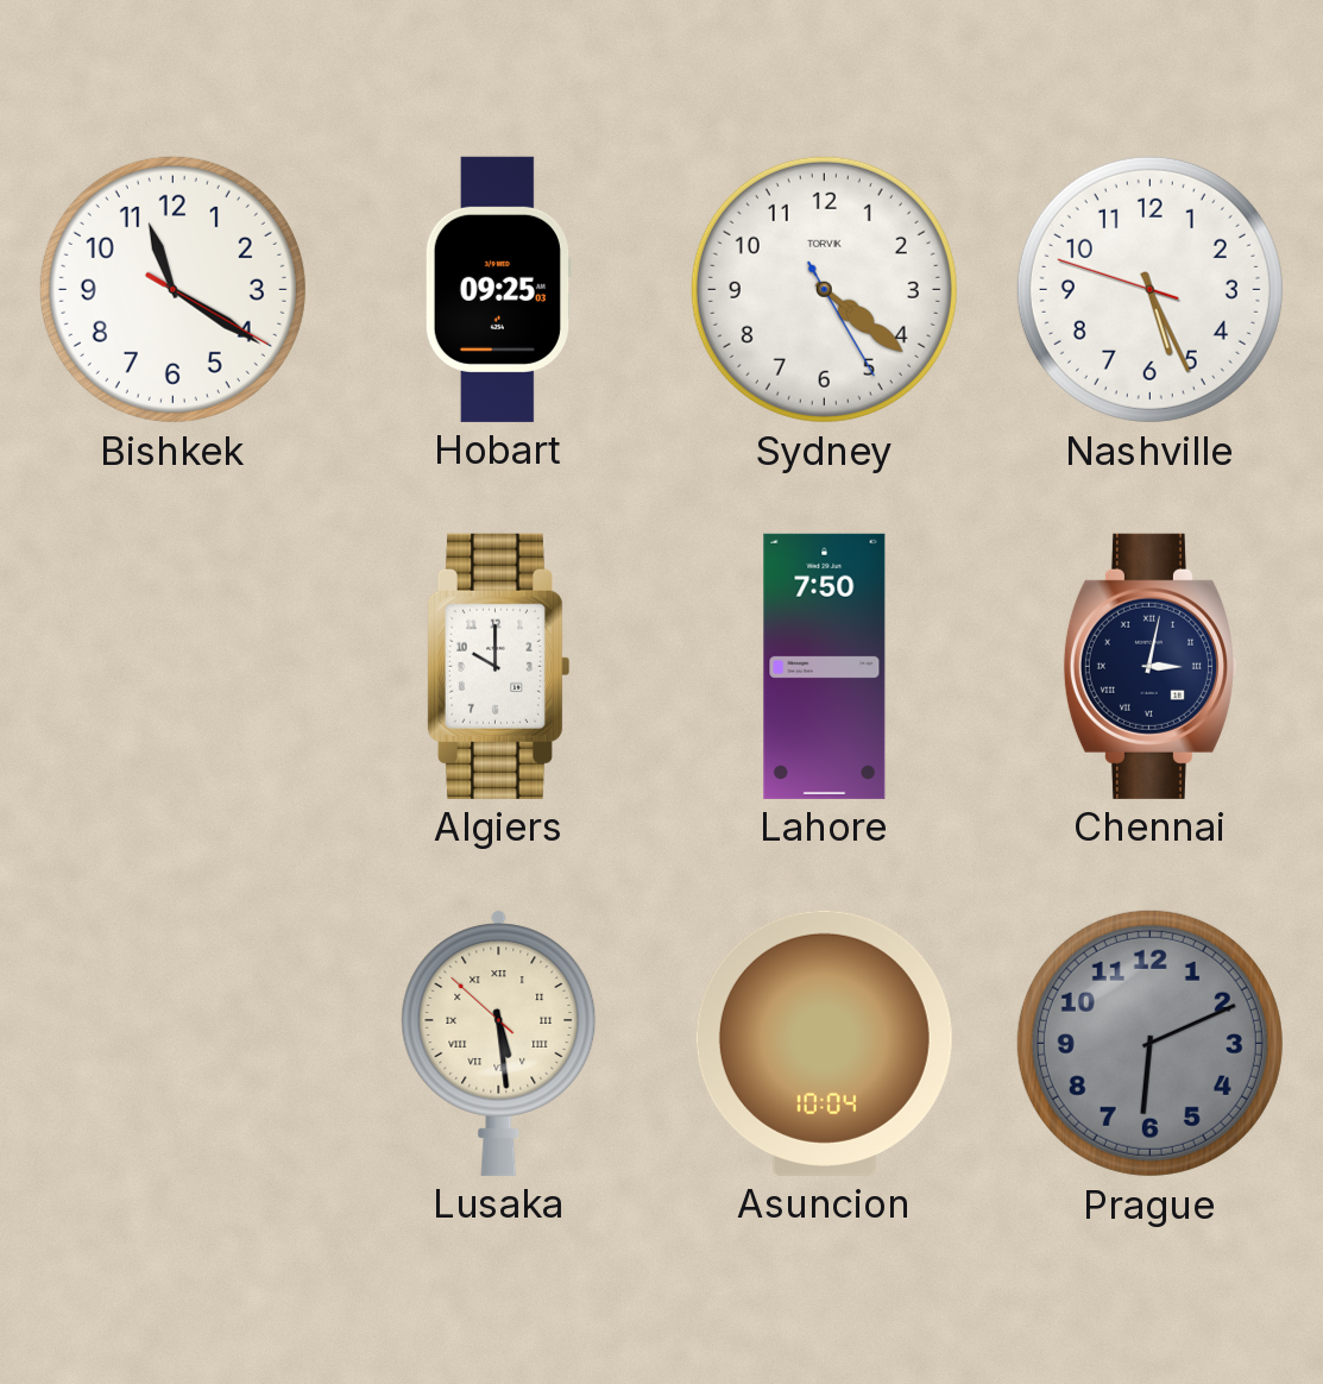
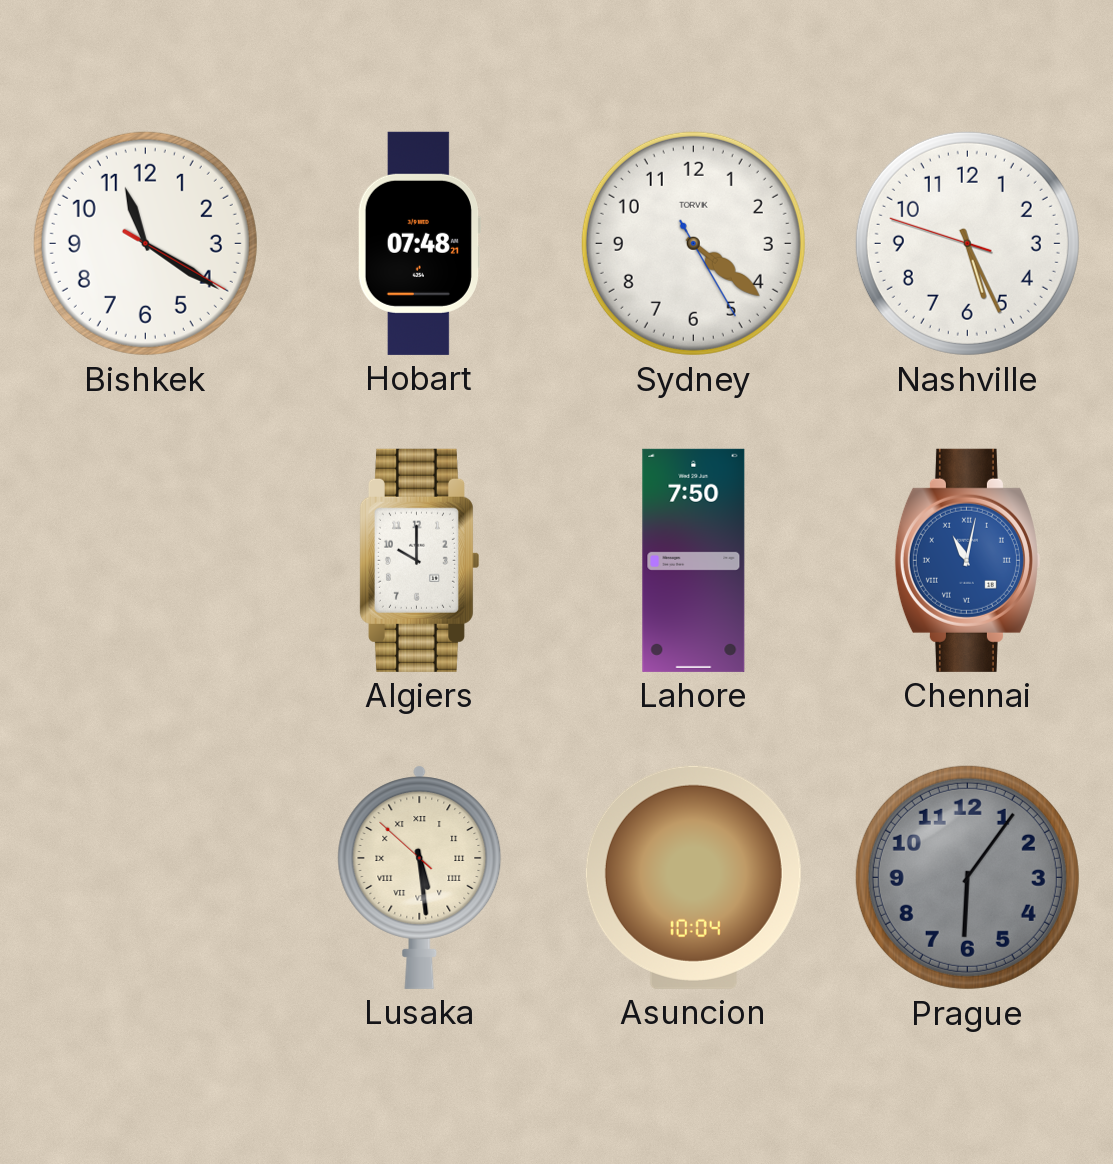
Hobart: 09:25 -> 07:48 (418, 243)
Chennai: 3:02 -> 11:02 (967, 560)
Chennai dial: navy -> blue (967, 560)
Prague: 6:11 -> 6:06 (967, 877)
